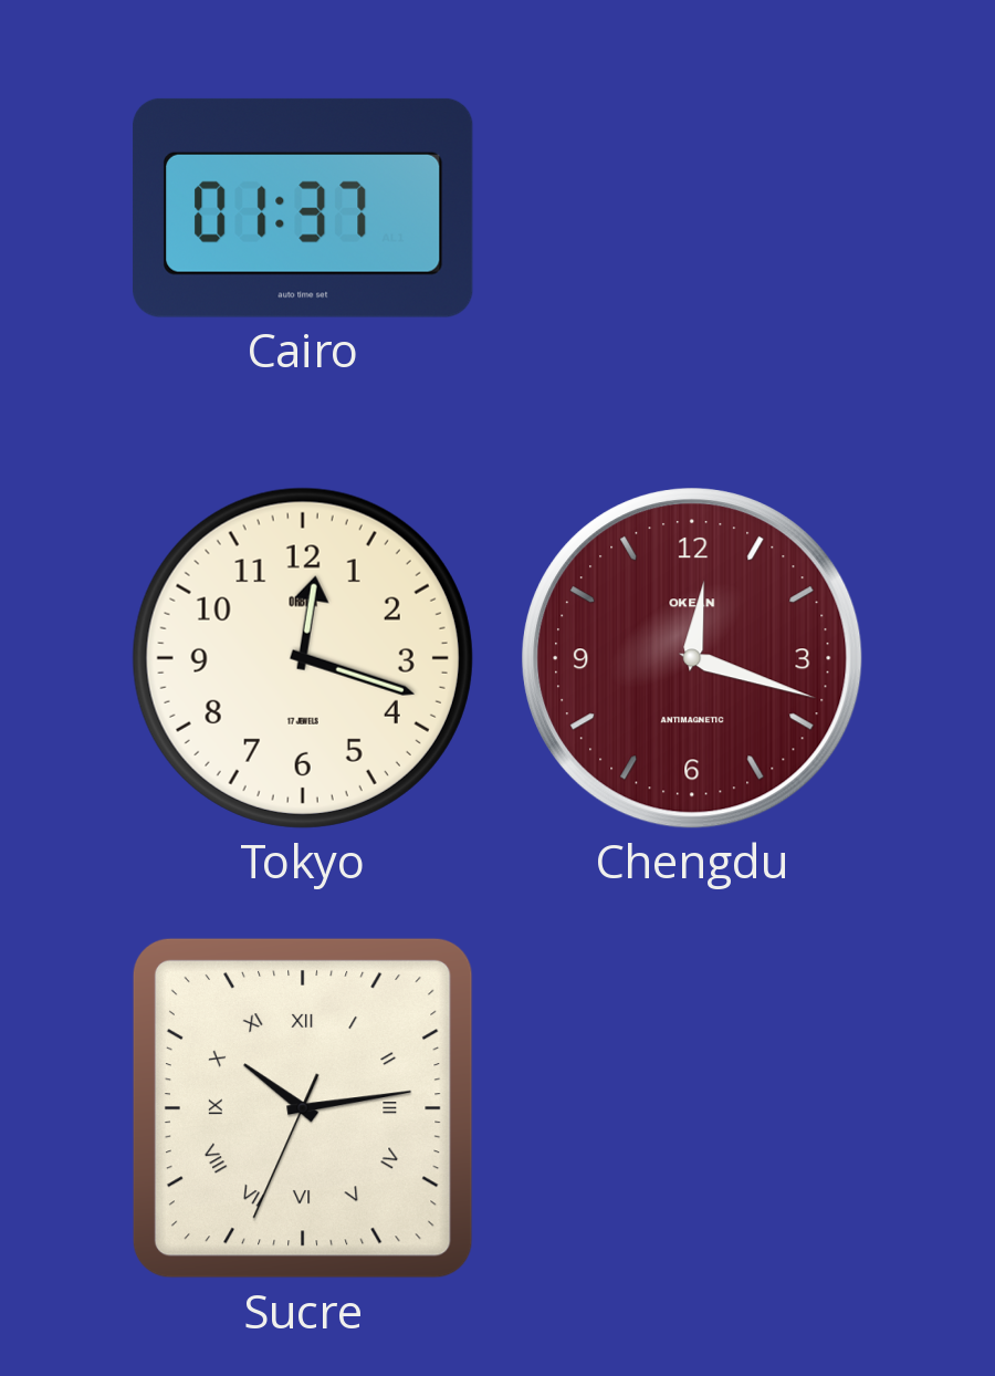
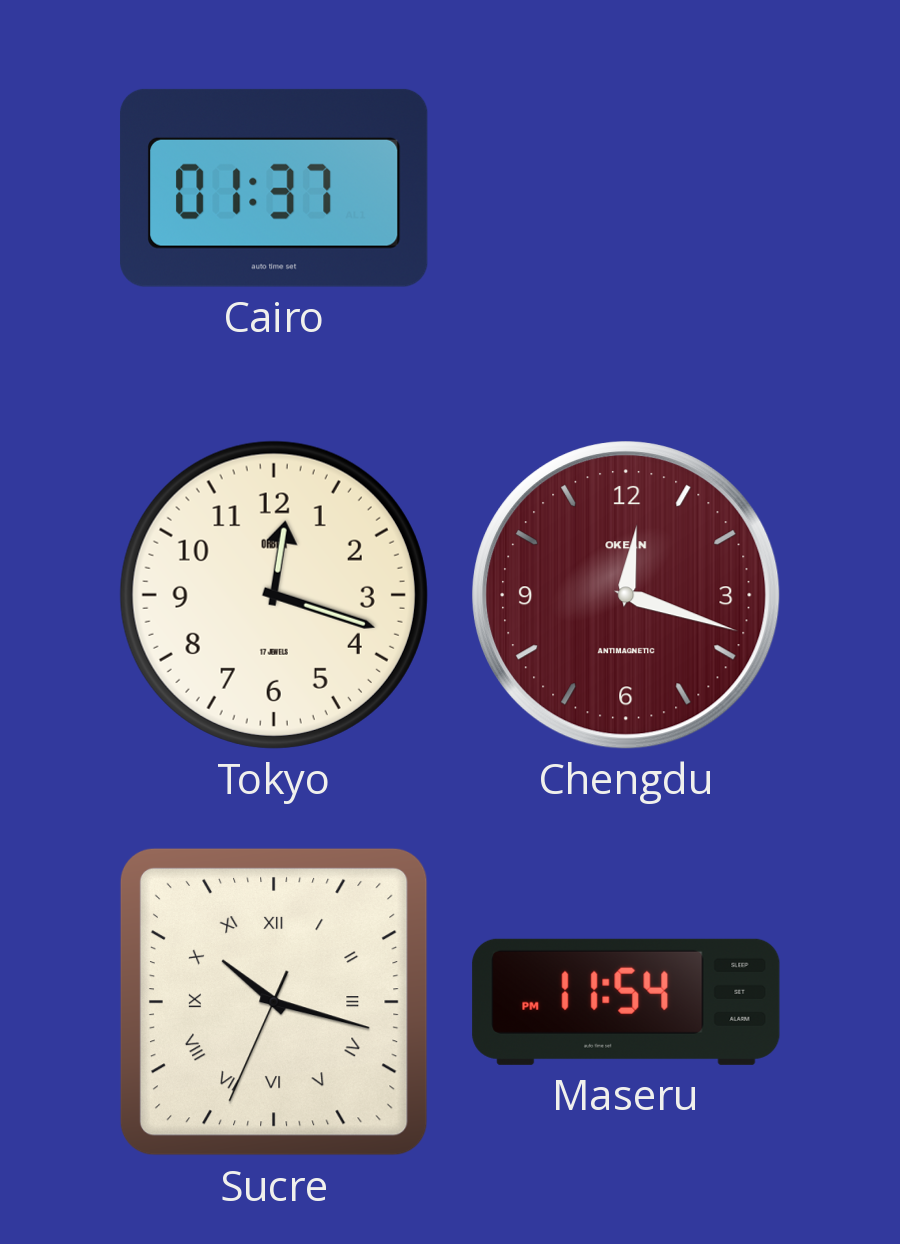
Sucre: 10:13 -> 10:17 (274, 1002)
Maseru: none -> 11:54 (626, 1002)
